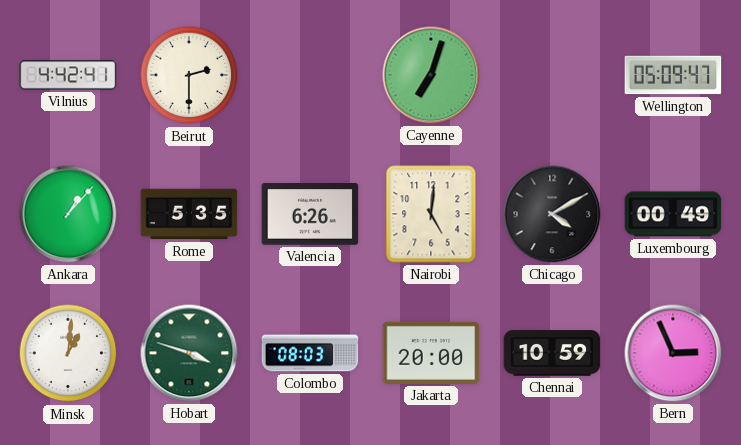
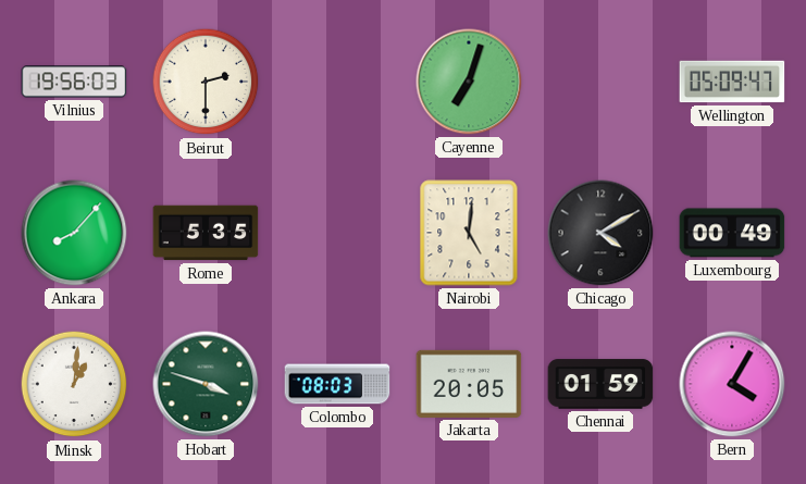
Vilnius: 4:42 -> 19:56 (74, 82)
Ankara: 1:07 -> 8:07 (74, 233)
Valencia: 6:26 -> none (310, 214)
Jakarta: 20:00 -> 20:05 (469, 384)
Chennai: 10:59 -> 01:59 (600, 384)
Bern: 2:56 -> 4:05 (732, 384)
